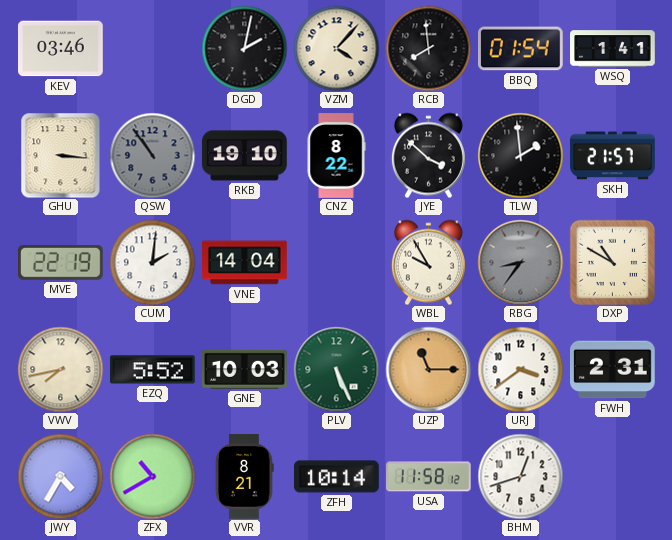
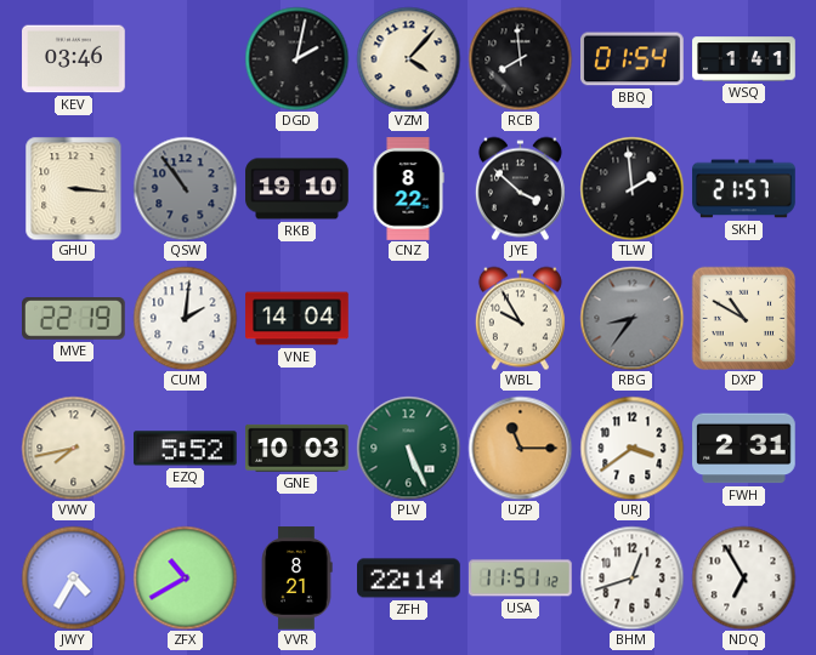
ZFH: 10:14 -> 22:14 (409, 579)
USA: 11:58 -> 11:51 (521, 579)
NDQ: none -> 6:55 (743, 577)
